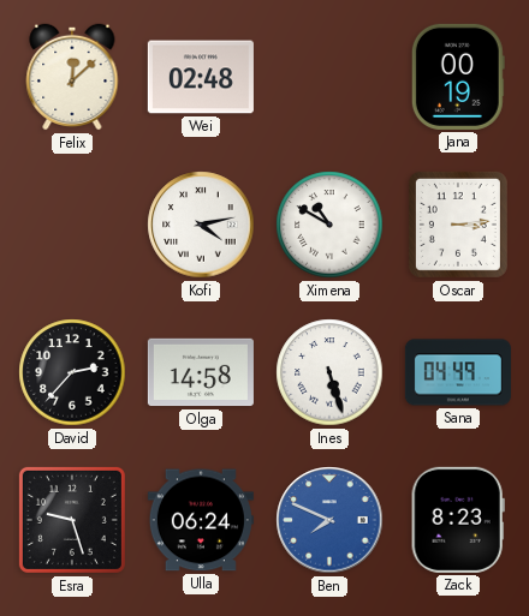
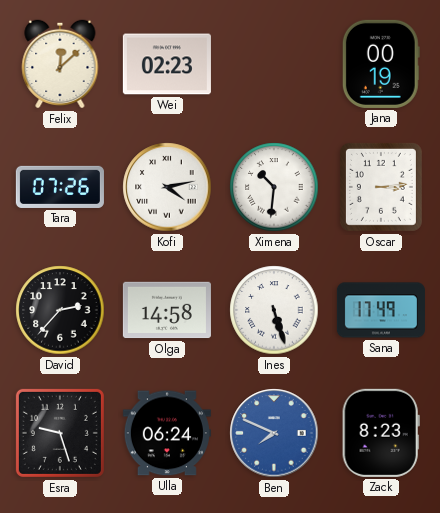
Wei: 02:48 -> 02:23 (167, 64)
Tara: none -> 07:26 (60, 187)
Ximena: 10:50 -> 10:31 (274, 187)
Sana: 04:49 -> 17:49 (381, 310)
